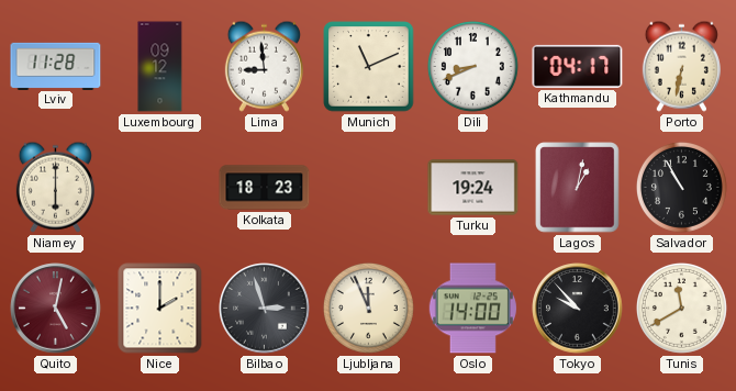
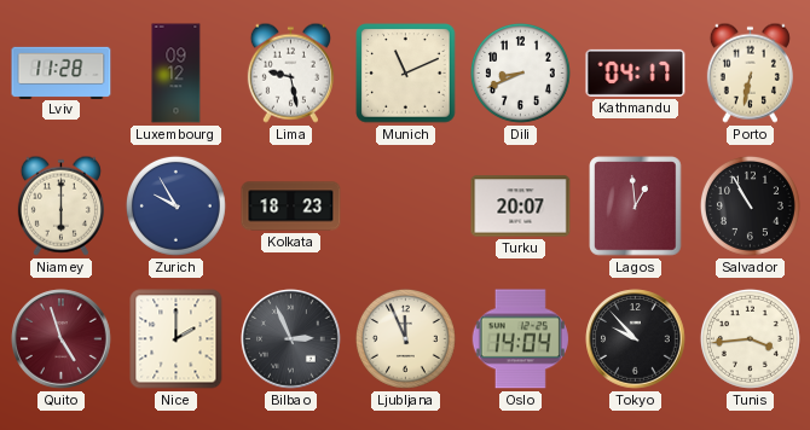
Lima: 8:59 -> 9:28 (290, 72)
Zurich: none -> 9:55 (175, 205)
Turku: 19:24 -> 20:07 (521, 207)
Lagos: 1:02 -> 12:59 (636, 207)
Quito: 5:02 -> 4:57 (62, 339)
Bilbao: 2:57 -> 2:56 (291, 339)
Oslo: 14:00 -> 14:04 (520, 339)
Tunis: 11:40 -> 3:44 (750, 338)
